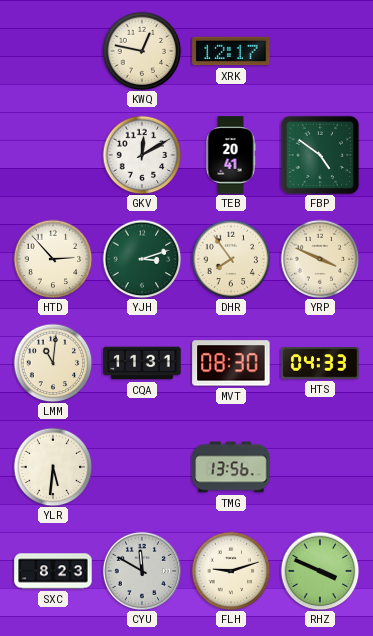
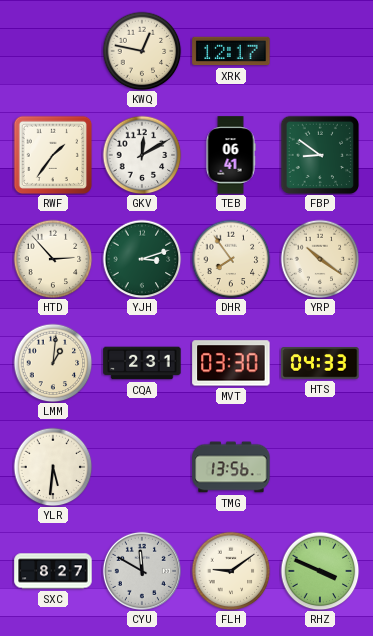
RWF: none -> 1:36 (53, 155)
TEB: 20:41 -> 06:41 (231, 155)
FBP: 4:51 -> 8:51 (320, 155)
YRP: 3:49 -> 10:21 (320, 259)
LMM: 11:01 -> 1:01 (53, 363)
CQA: 11:31 -> 2:31 (142, 363)
MVT: 08:30 -> 03:30 (231, 363)
SXC: 8:23 -> 8:27 (53, 571)
FLH: 9:12 -> 9:09 (231, 571)
